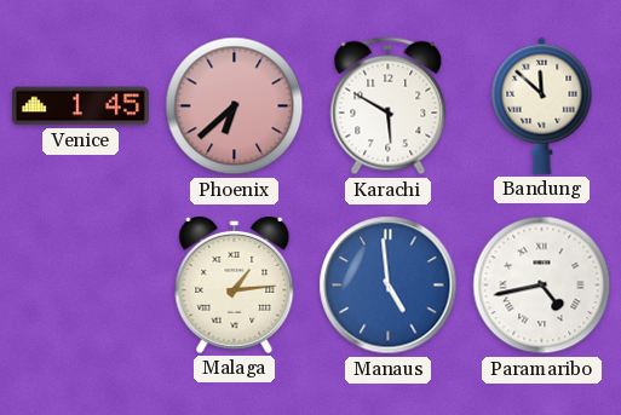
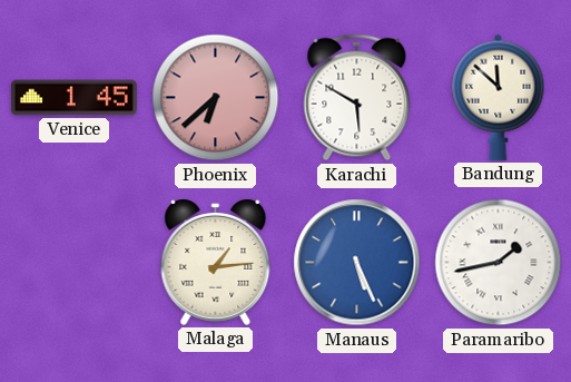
Manaus: 4:59 -> 5:26 (357, 263)
Paramaribo: 4:43 -> 1:43 (499, 263)
